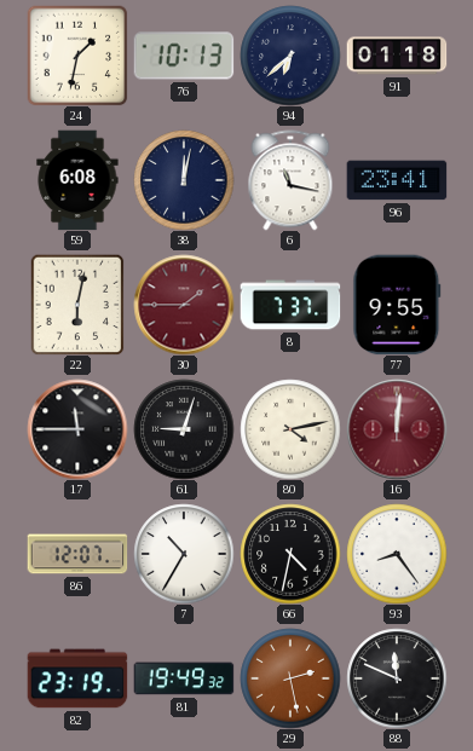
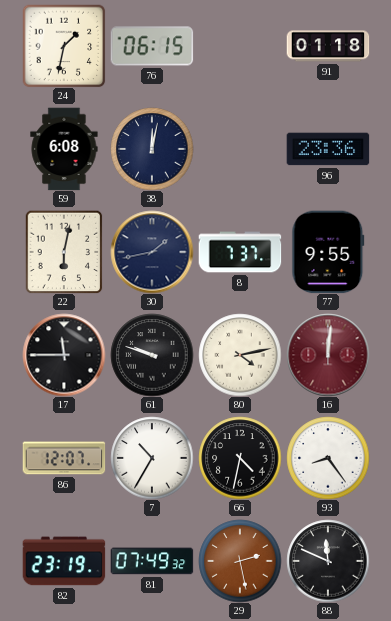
76: 10:13 -> 06:15 (152, 46)
94: 6:38 -> none (290, 56)
6: 11:17 -> none (290, 180)
96: 23:41 -> 23:36 (328, 149)
30: 1:45 -> 1:43 (152, 252)
30 dial: burgundy -> navy (152, 252)
61: 9:03 -> 9:48 (152, 355)
81: 19:49 -> 07:49 (152, 561)
